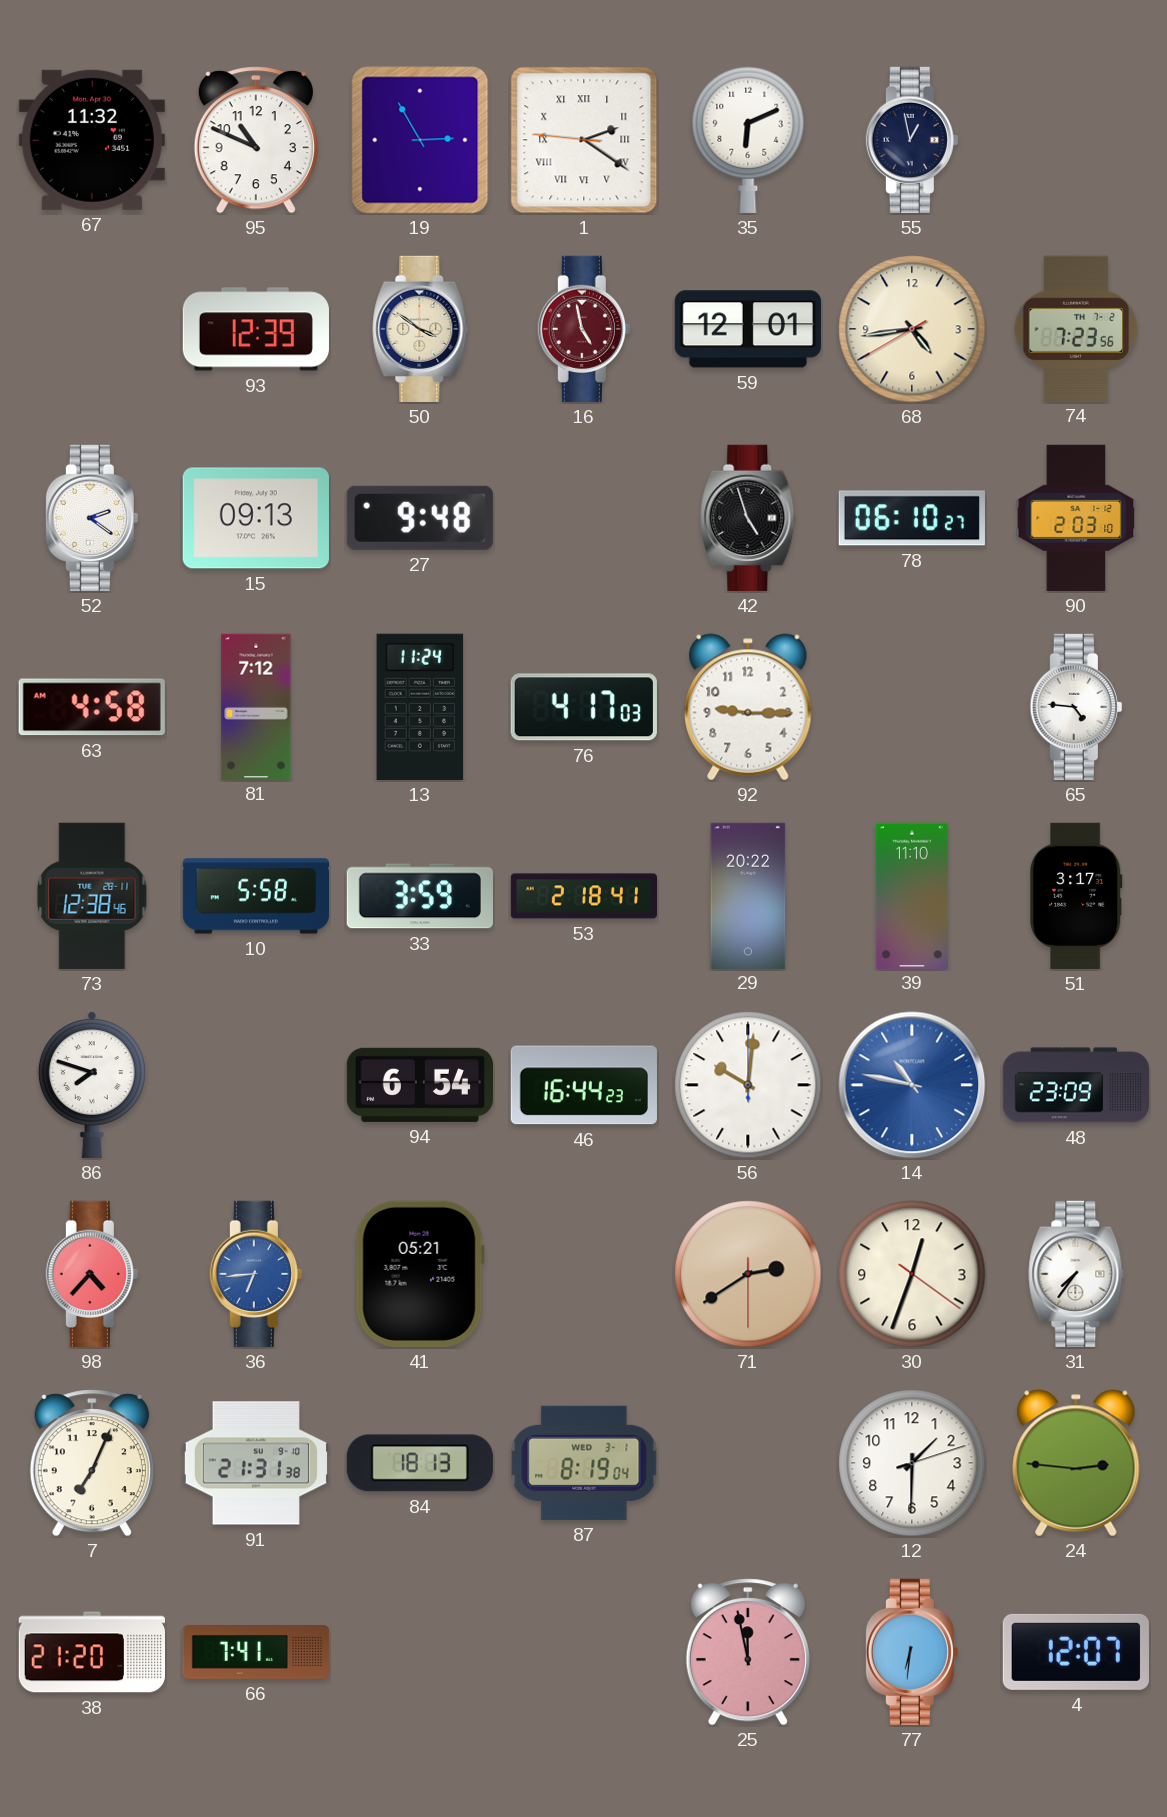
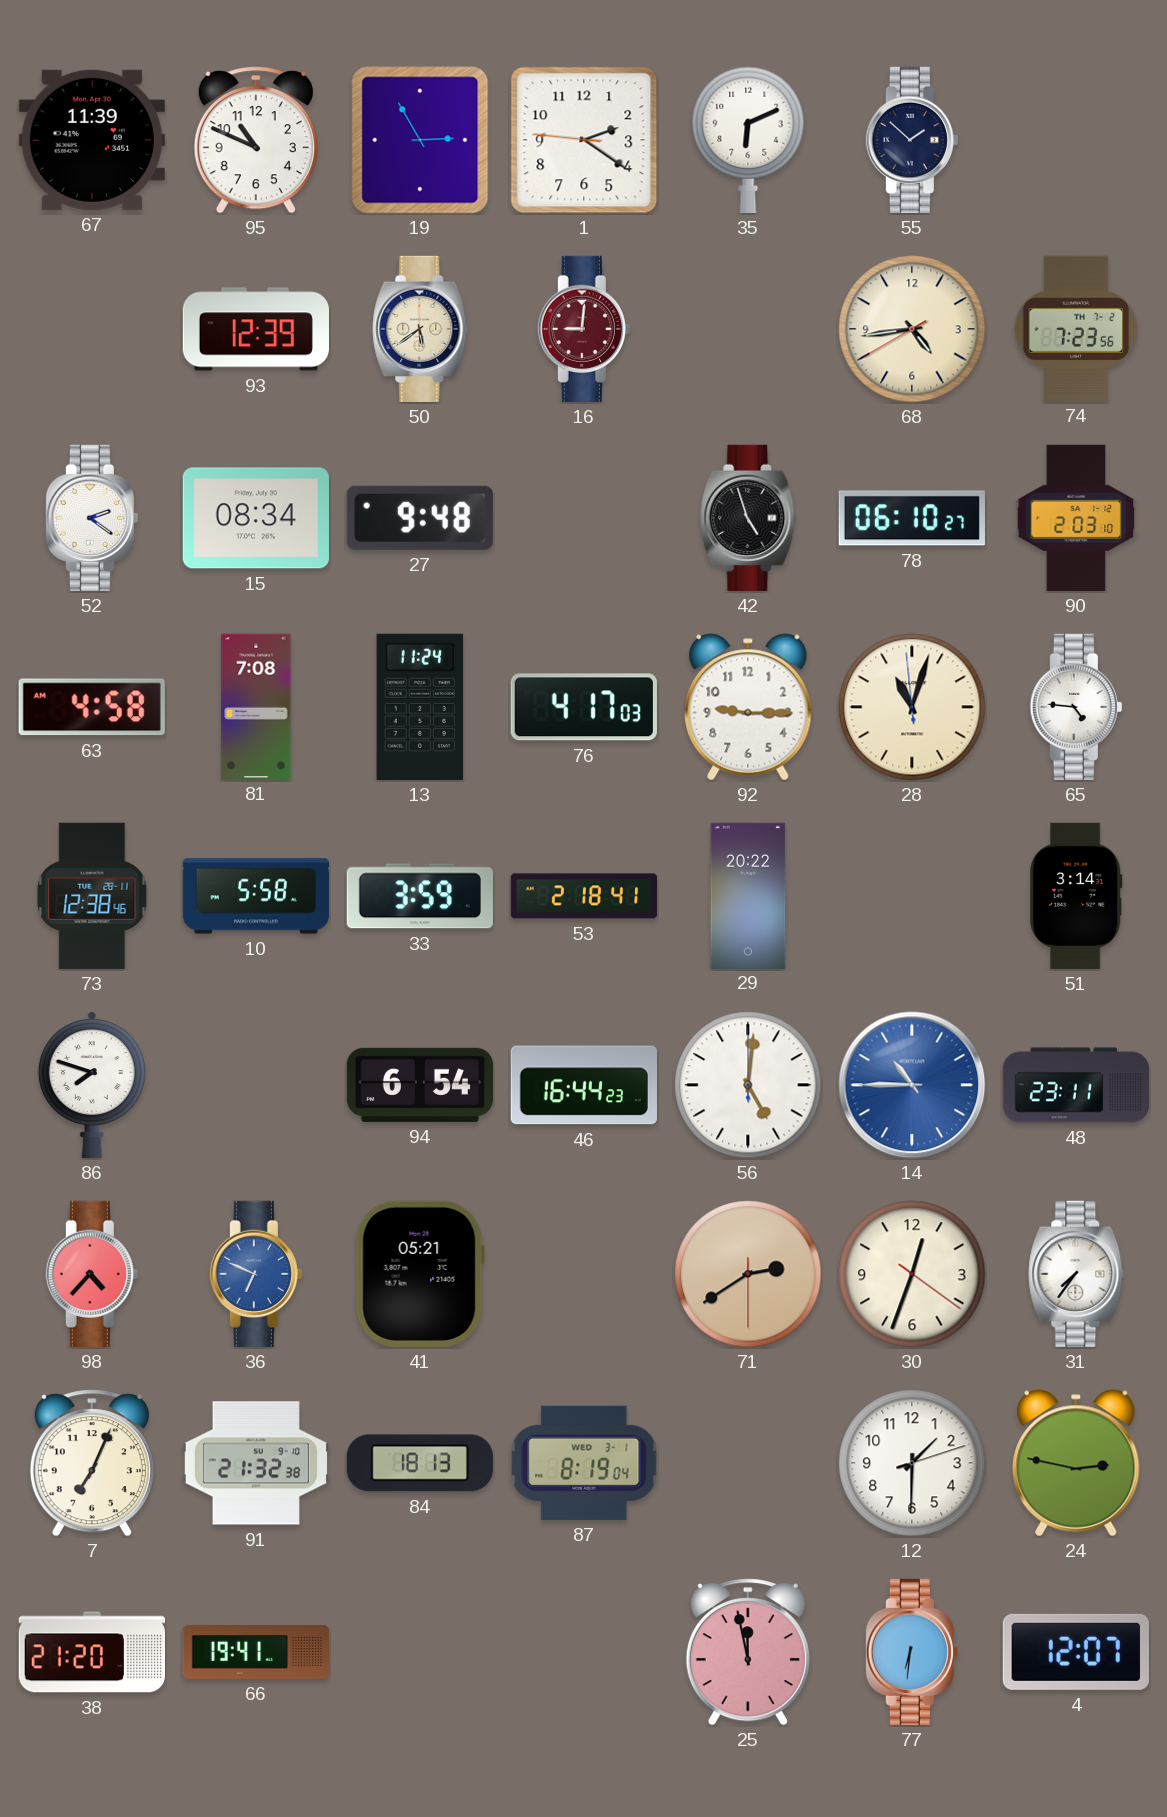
67: 11:32 -> 11:39 (92, 140)
1 numerals: Roman -> Arabic (584, 140)
55: 12:58 -> 1:52 (912, 140)
50: 3:51 -> 5:39 (420, 329)
16: 4:58 -> 9:01 (584, 329)
59: 12:01 -> none (748, 329)
15: 09:13 -> 08:34 (256, 518)
81: 7:12 -> 7:08 (256, 706)
28: none -> 11:02 (912, 707)
39: 11:10 -> none (912, 895)
51: 3:17 -> 3:14 (1076, 896)
56: 10:01 -> 5:01 (748, 1085)
14: 10:47 -> 10:45 (912, 1085)
48: 23:09 -> 23:11 (1075, 1085)
36: 6:44 -> 6:49 (256, 1274)
91: 21:31 -> 21:32 (255, 1463)
24: 2:46 -> 2:47 (1076, 1463)
66: 7:41 -> 19:41 (255, 1653)
